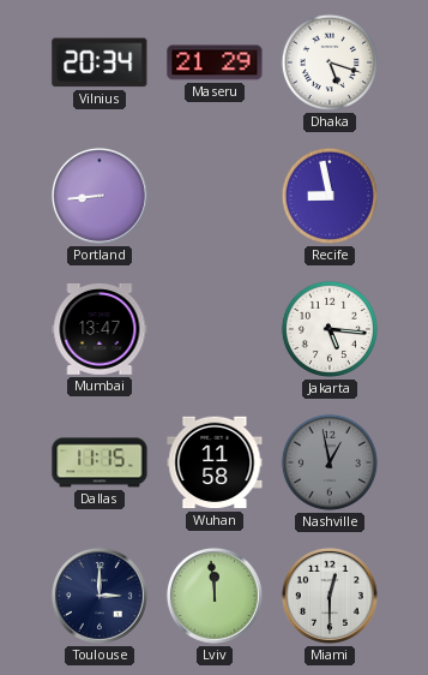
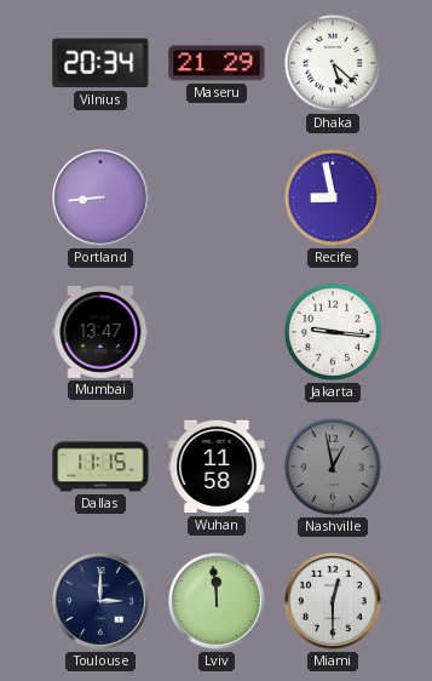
Dhaka: 5:18 -> 5:22 (333, 63)
Jakarta: 5:16 -> 9:16 (333, 332)
